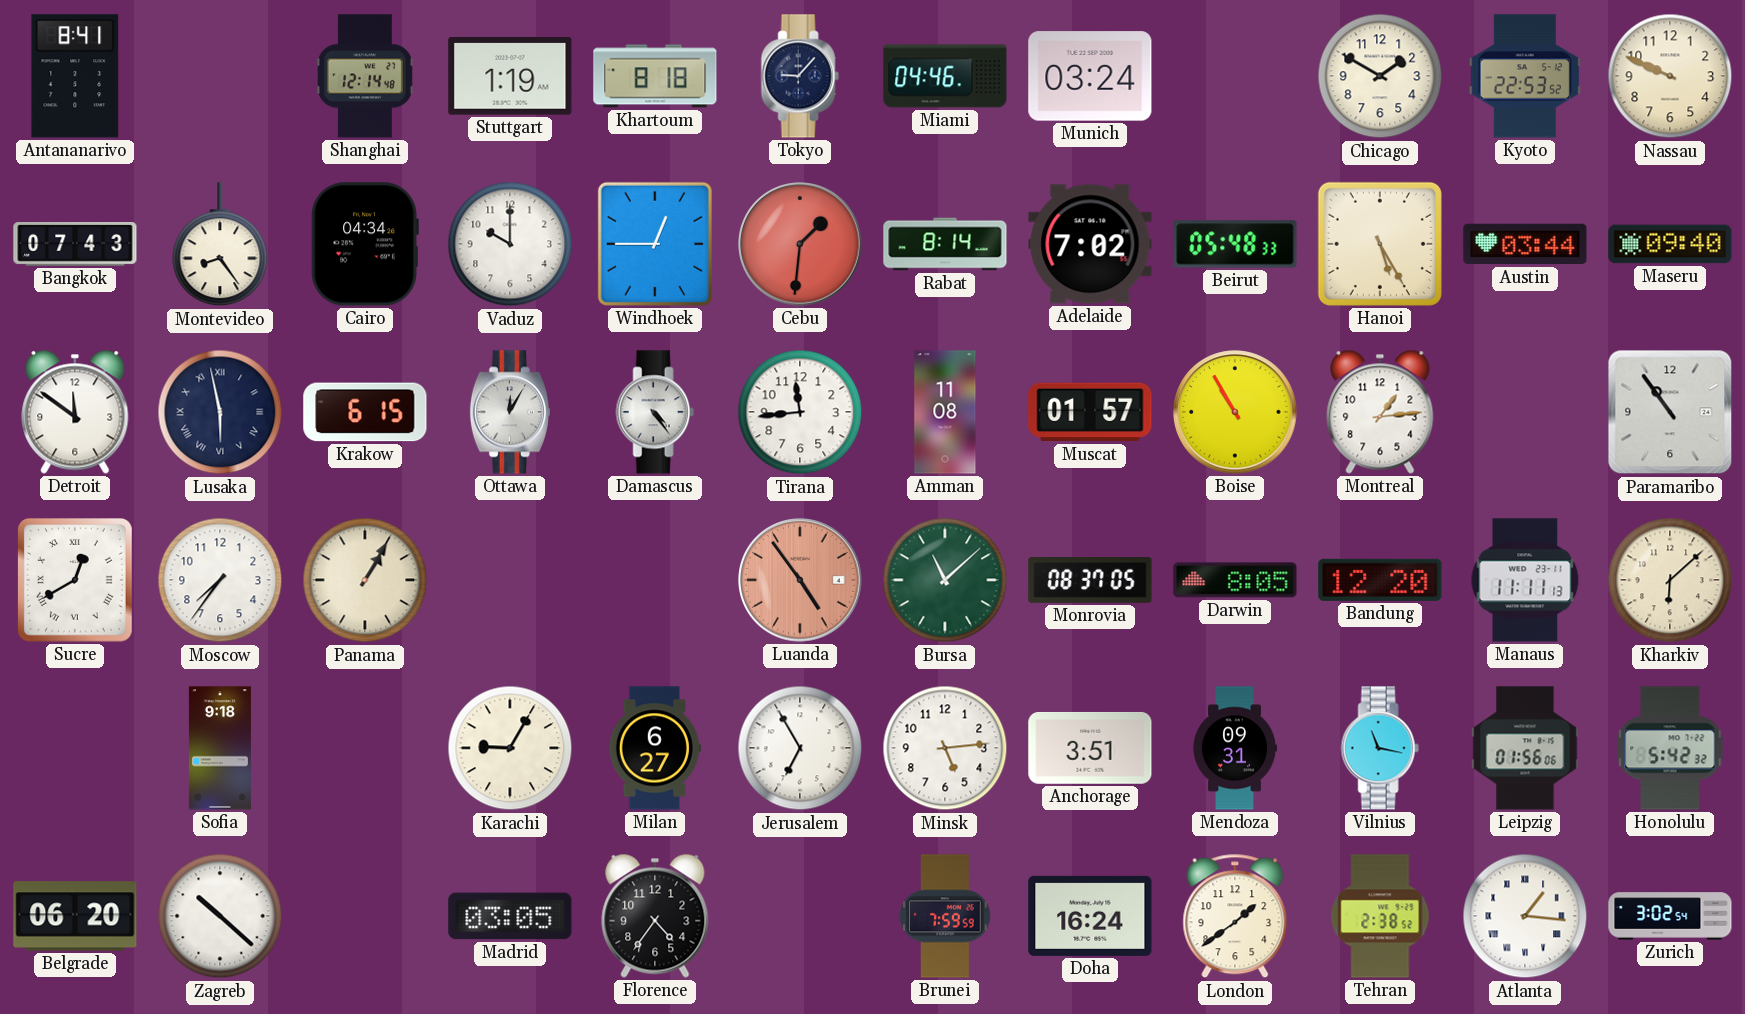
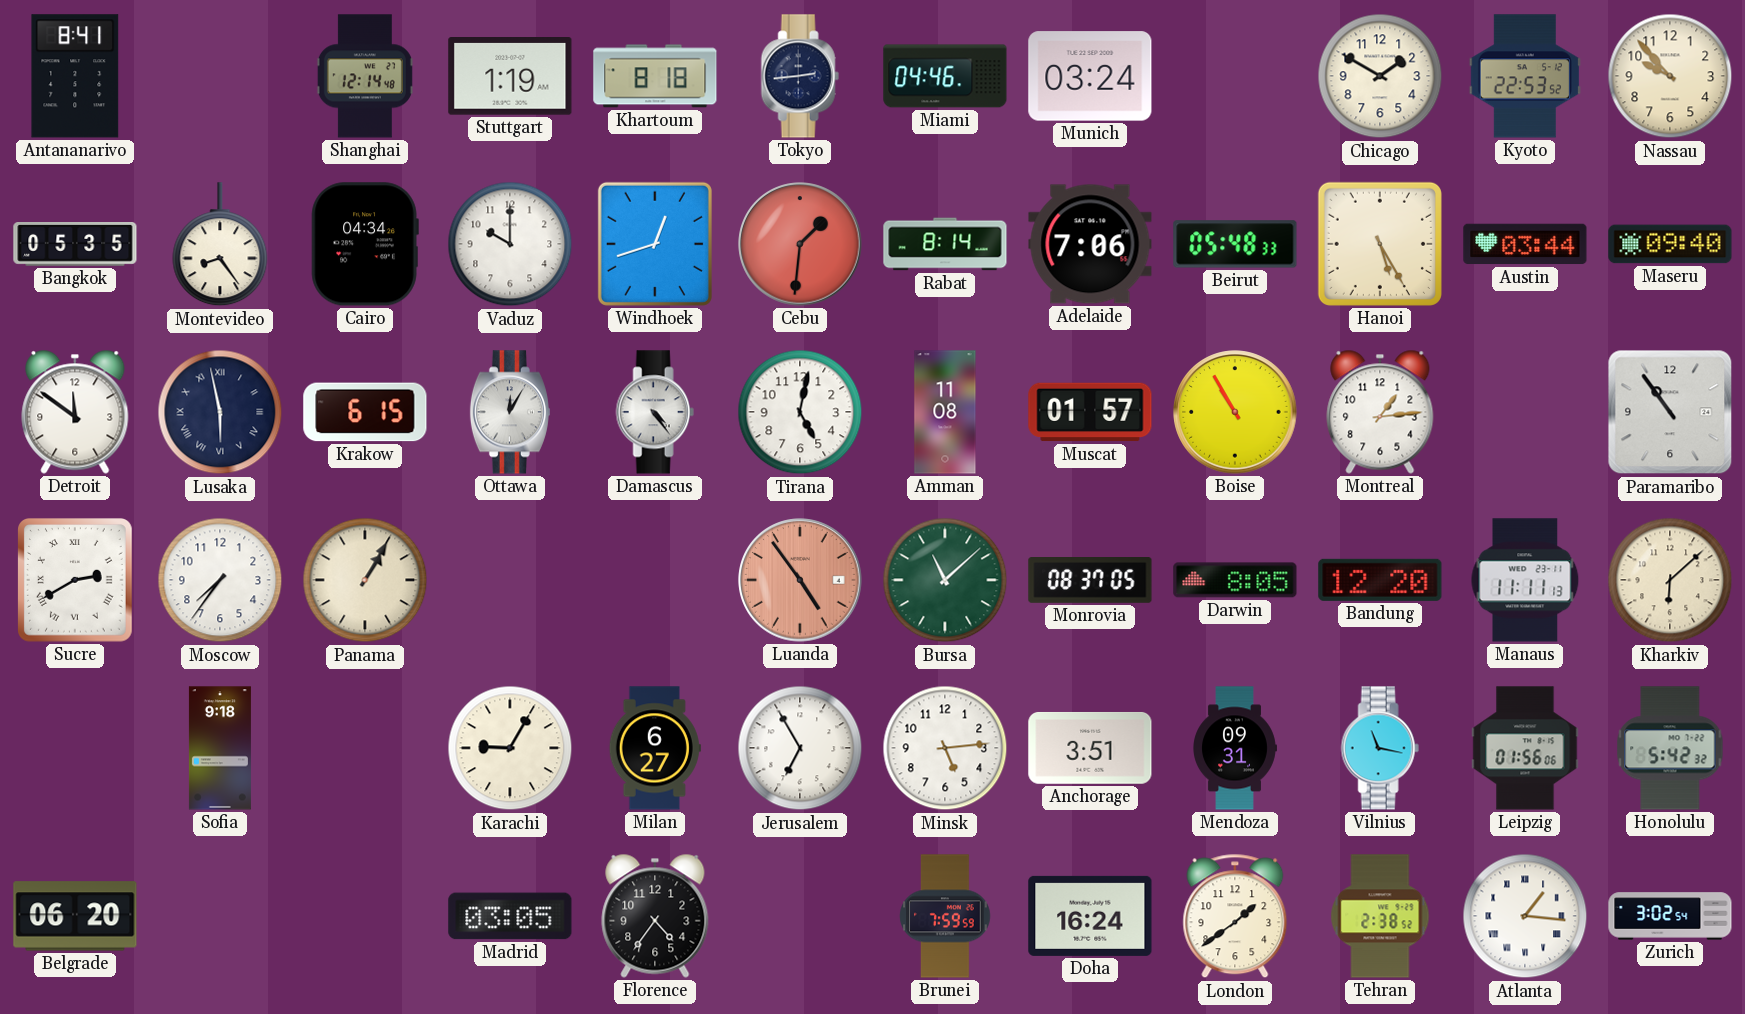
Tokyo: 9:07 -> 2:44 (800, 76)
Nassau: 9:49 -> 9:53 (1670, 76)
Bangkok: 07:43 -> 05:35 (75, 245)
Windhoek: 12:45 -> 12:42 (655, 244)
Adelaide: 7:02 -> 7:06 (1090, 244)
Tirana: 11:44 -> 5:02 (800, 412)
Sucre: 12:40 -> 2:40 (76, 581)
Zagreb: 10:22 -> none (220, 916)
